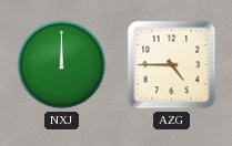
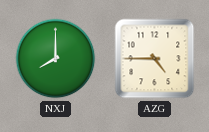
NXJ: 12:00 -> 8:00 (56, 59)
